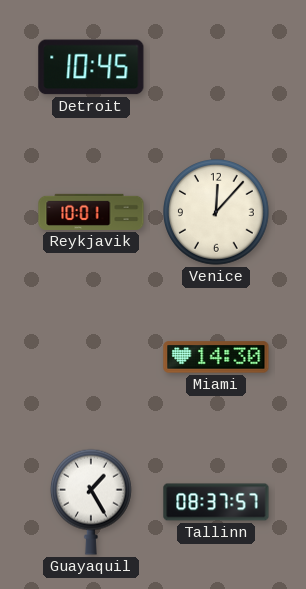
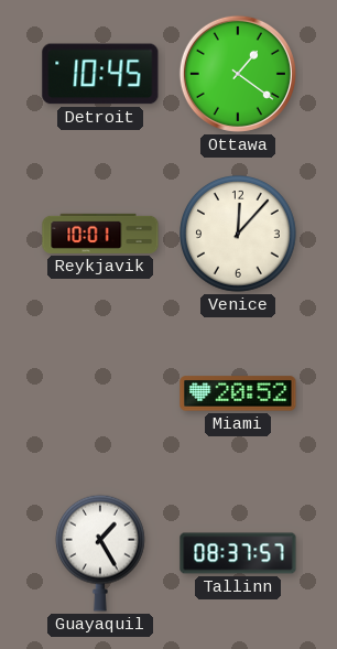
Ottawa: none -> 1:21 (238, 74)
Miami: 14:30 -> 20:52 (238, 393)
